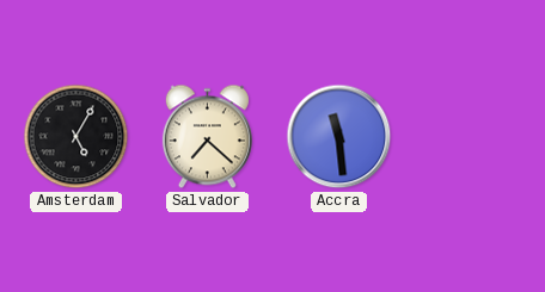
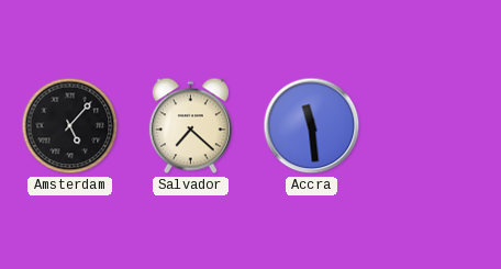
Amsterdam: 5:05 -> 5:07 (70, 126)
